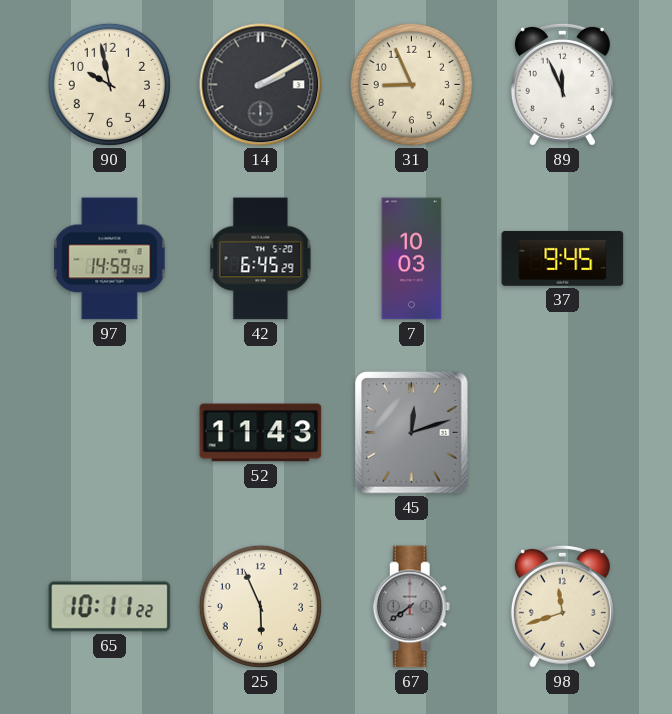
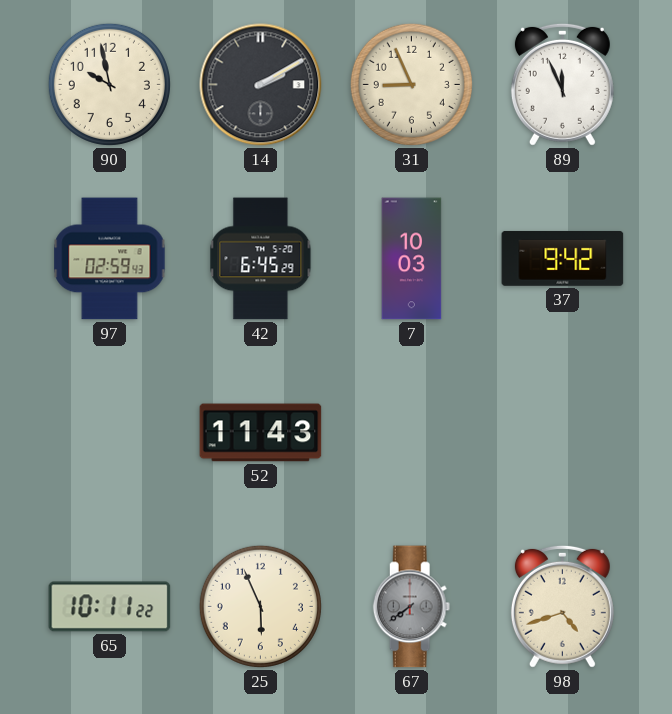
97: 14:59 -> 02:59 (110, 259)
37: 9:45 -> 9:42 (563, 258)
45: 12:12 -> none (412, 433)
98: 11:42 -> 4:42 (562, 606)
